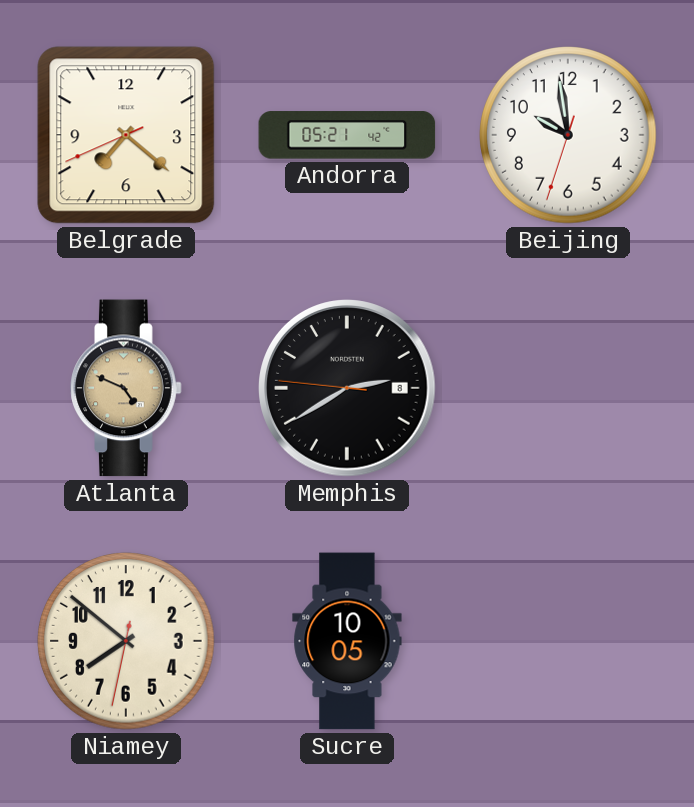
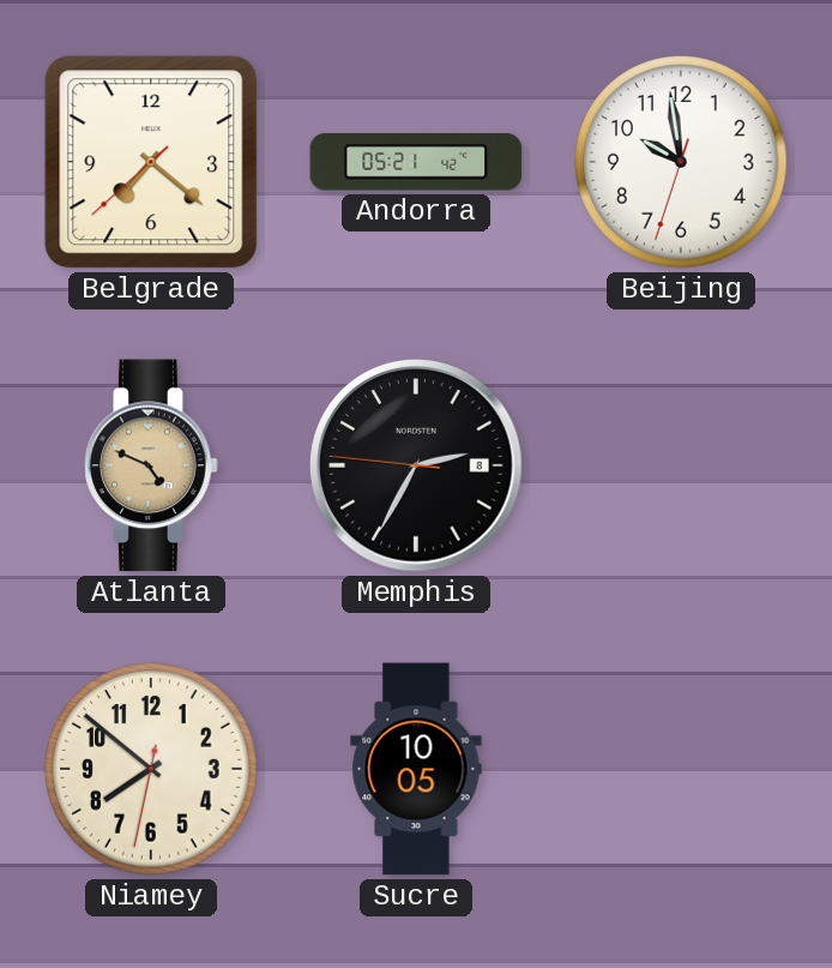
Belgrade: 7:21:41 -> 7:21:38 (151, 162)
Memphis: 2:39 -> 2:34 (416, 465)
